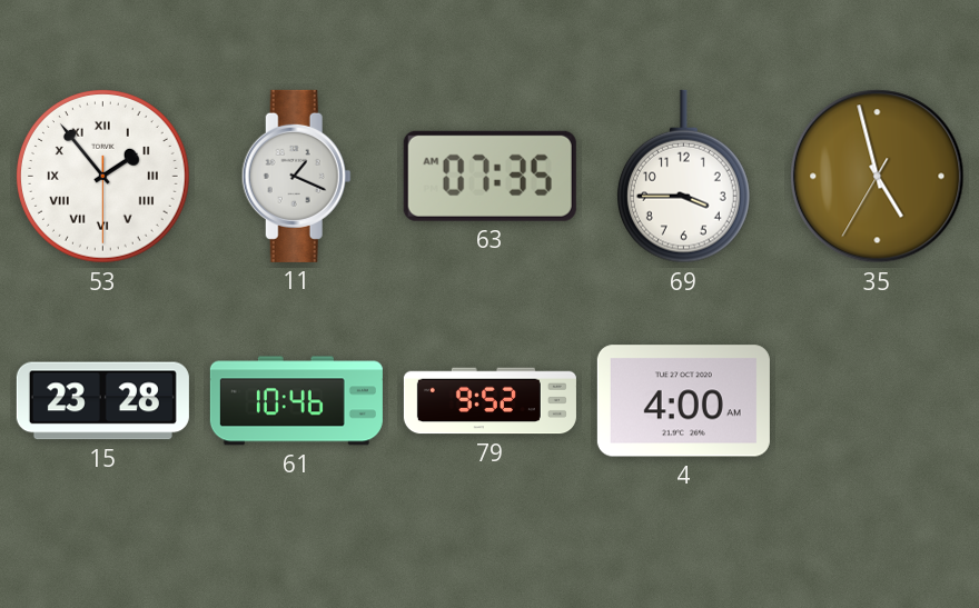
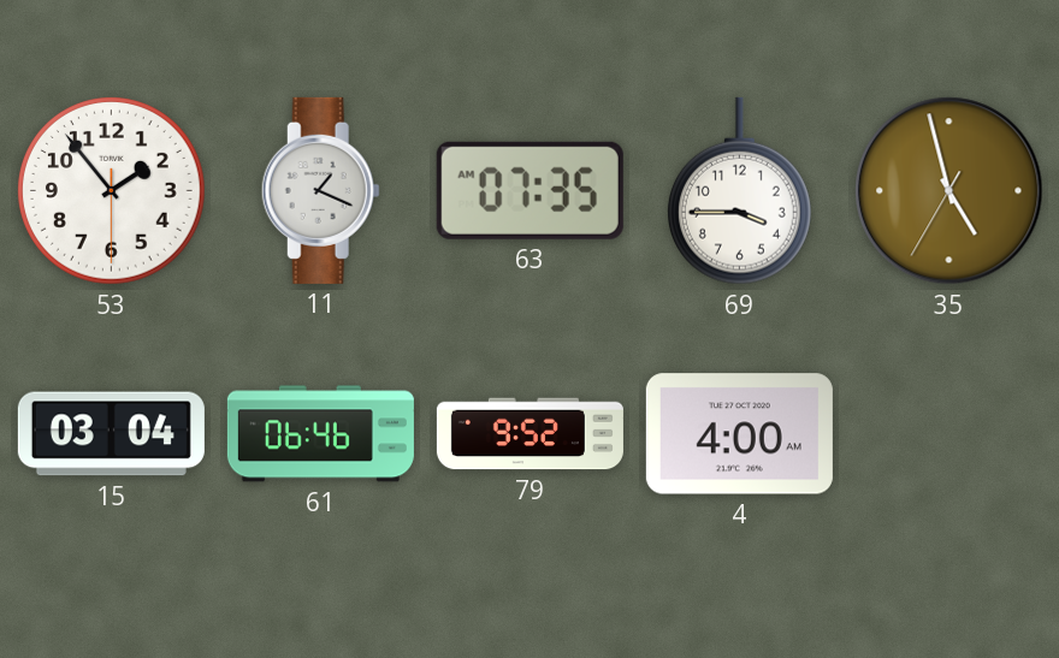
53 numerals: Roman -> Arabic (111, 190)
15: 23:28 -> 03:04 (111, 434)
61: 10:46 -> 06:46 (320, 434)
